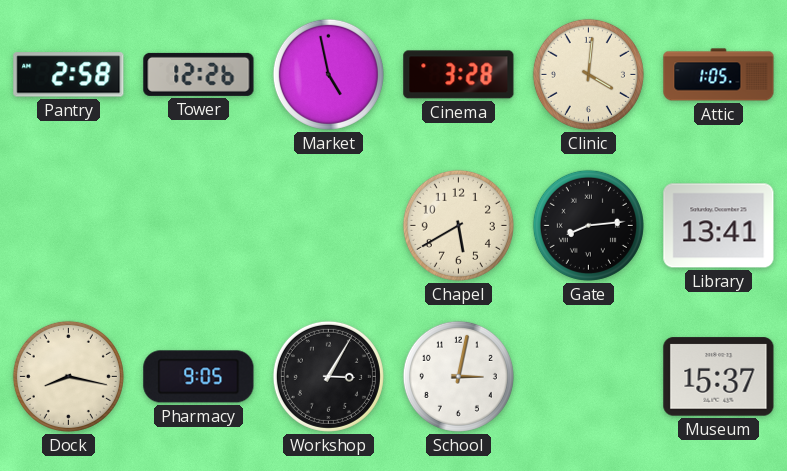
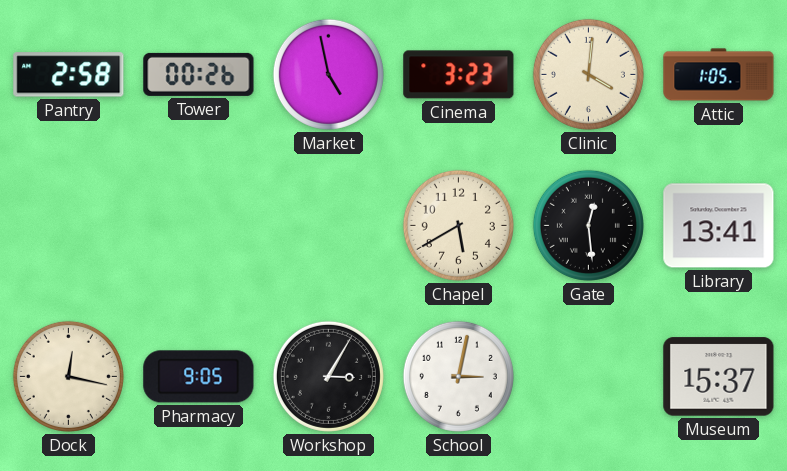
Tower: 12:26 -> 00:26 (199, 74)
Cinema: 3:28 -> 3:23 (459, 75)
Gate: 8:14 -> 12:29 (588, 225)
Dock: 8:17 -> 12:17 (68, 376)
